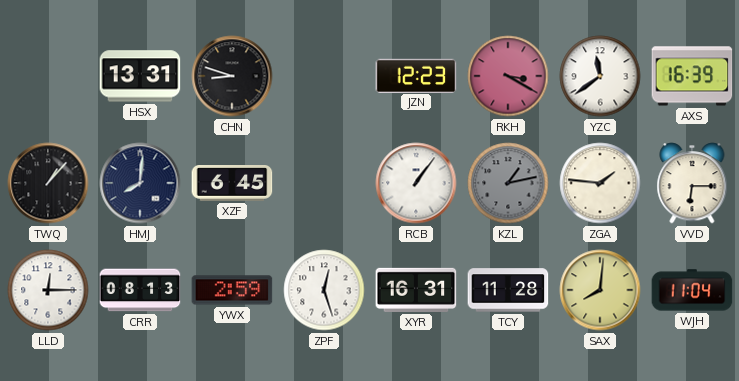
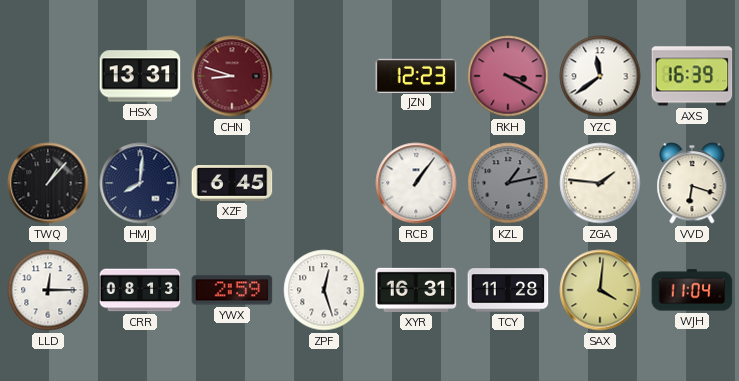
CHN dial: black -> burgundy (232, 76)
VVD: 6:15 -> 6:18 (692, 183)
SAX: 8:01 -> 4:01 (600, 290)
